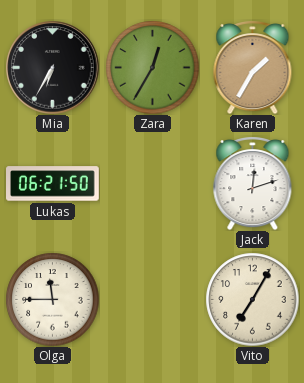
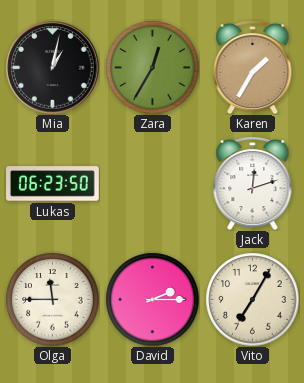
Mia: 6:35 -> 1:02 (52, 67)
Lukas: 06:21 -> 06:23 (53, 184)
David: none -> 2:15 (152, 299)
